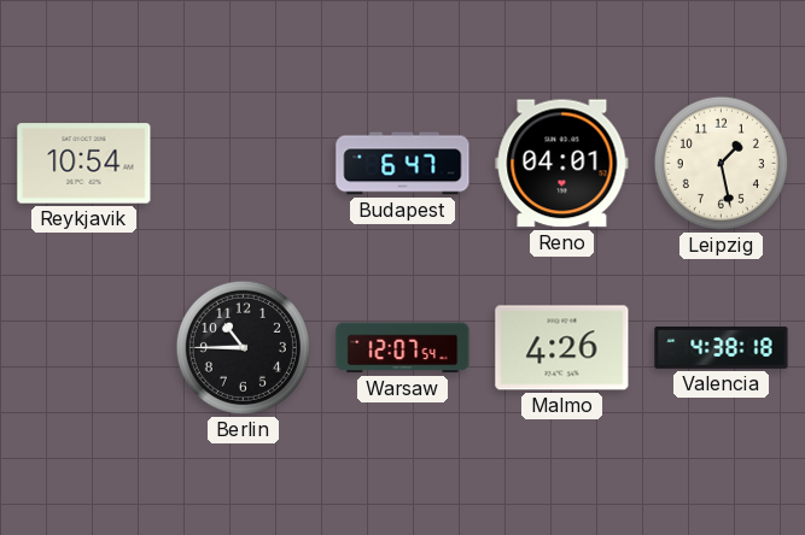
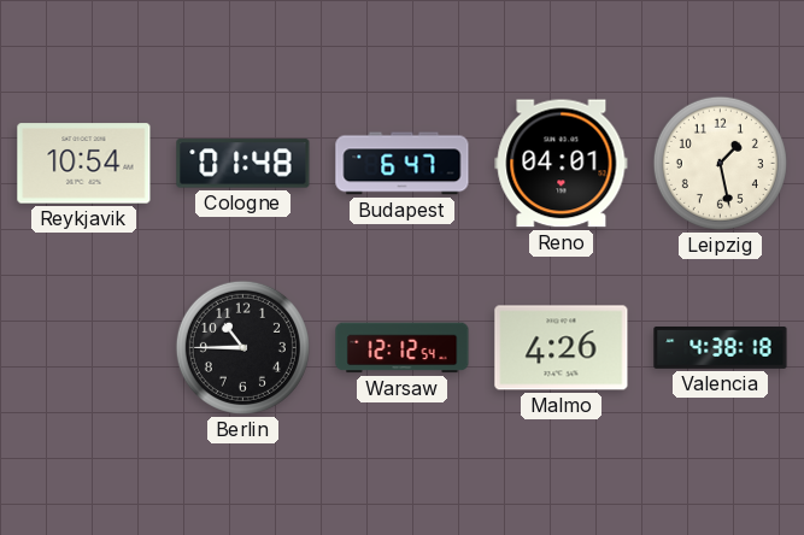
Cologne: none -> 01:48 (243, 164)
Warsaw: 12:07 -> 12:12 (403, 348)
